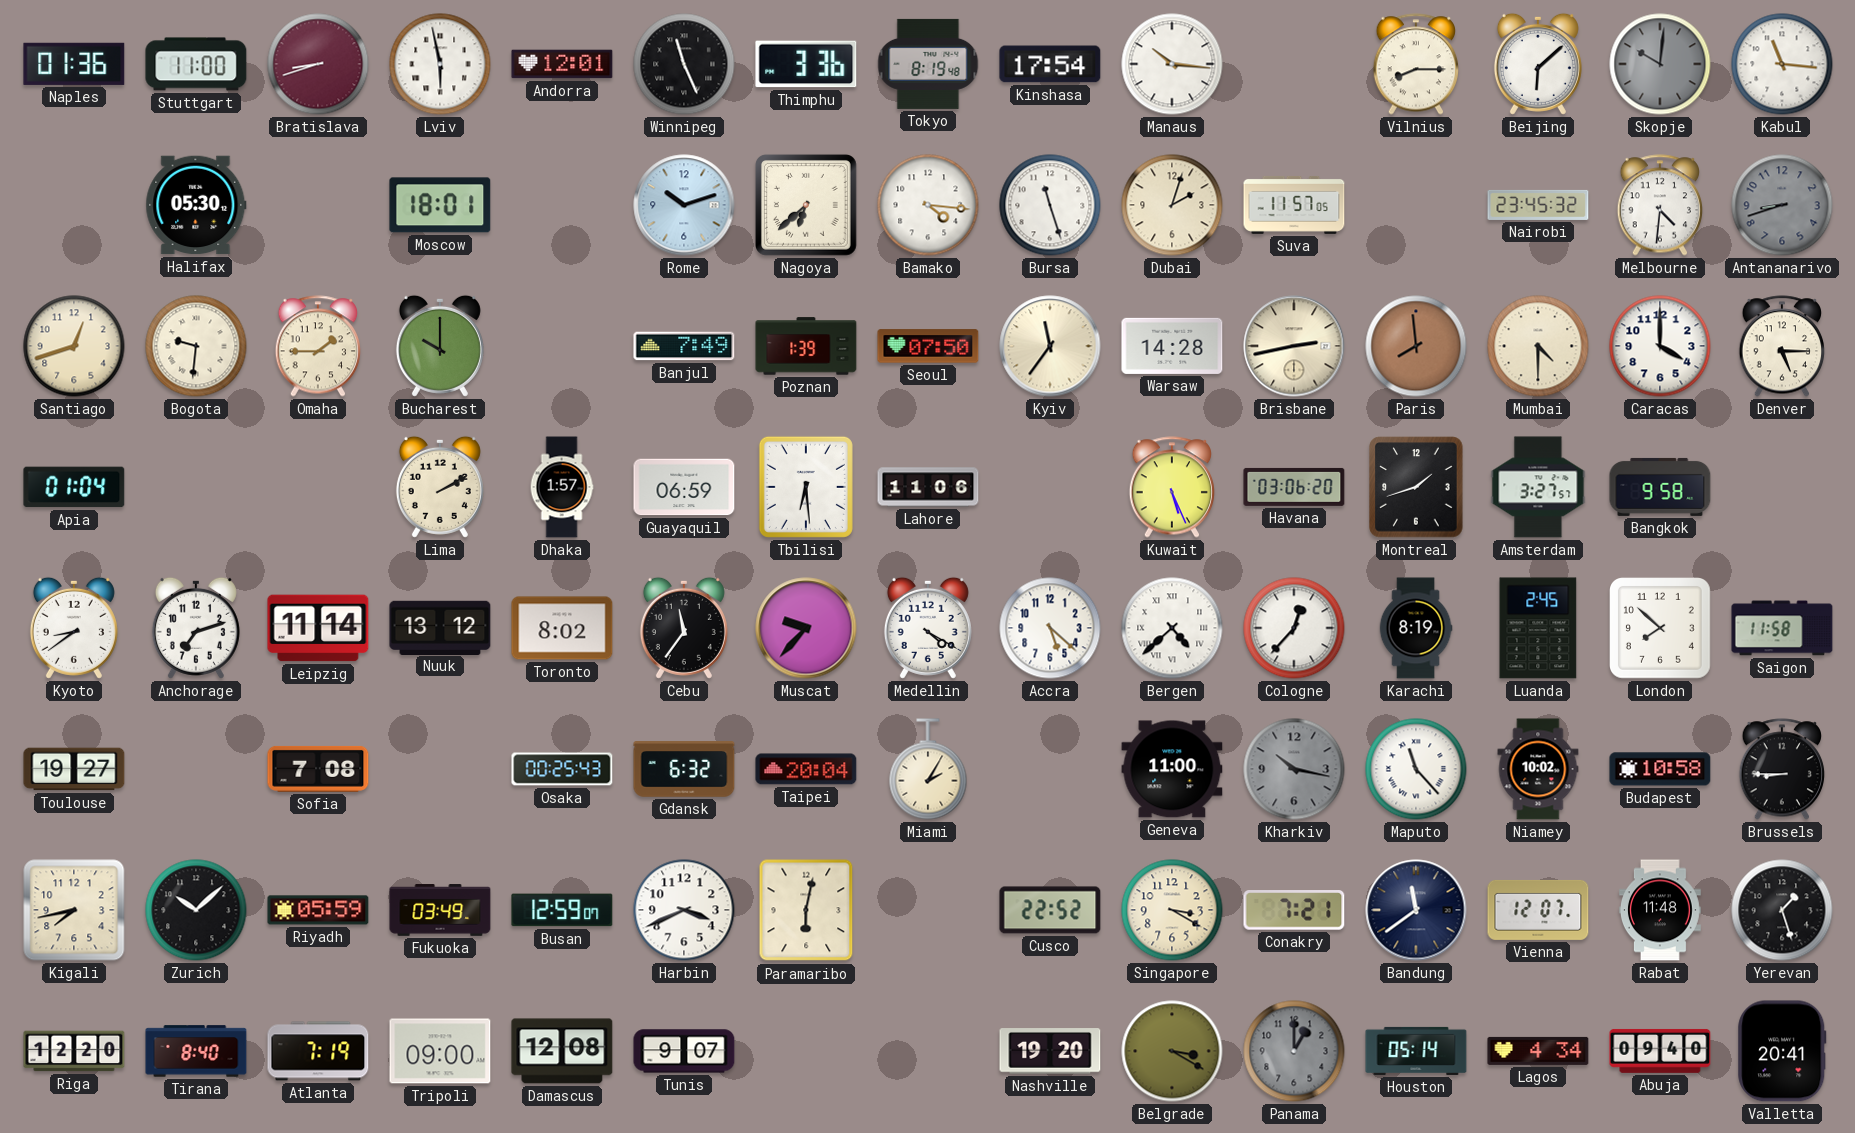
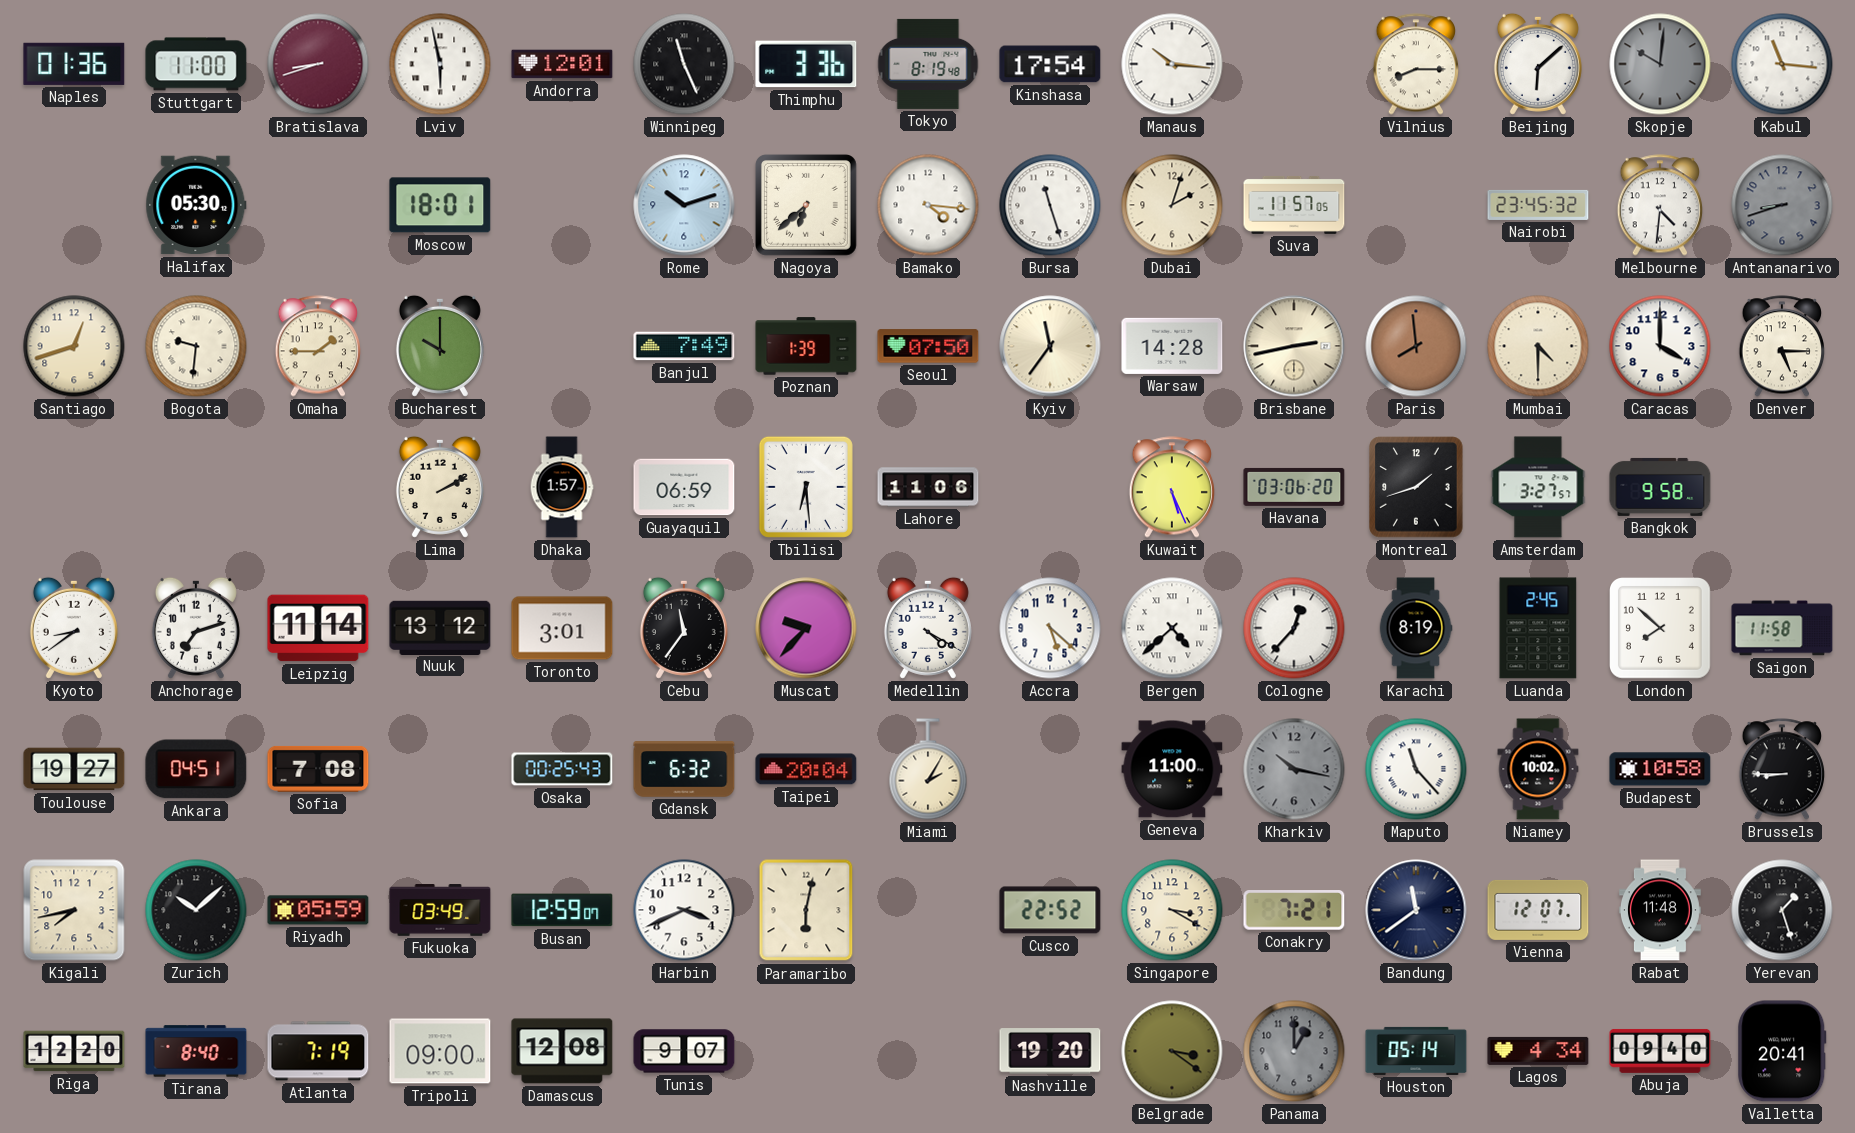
Apia: 01:04 -> none (74, 487)
Toronto: 8:02 -> 3:01 (562, 628)
Ankara: none -> 04:51 (196, 769)
Belgrade: 3:20 -> 3:21 (1172, 1051)
